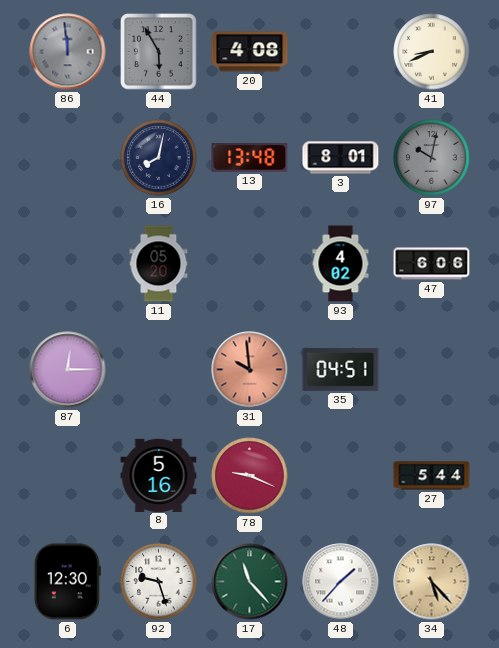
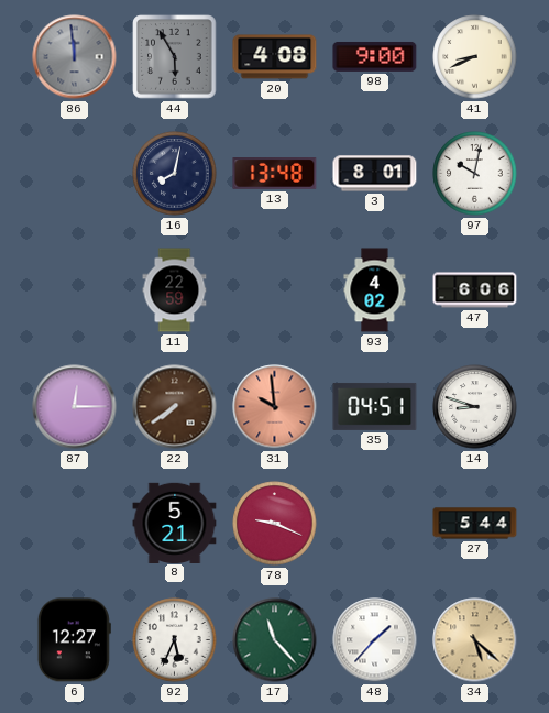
98: none -> 9:00 (375, 56)
97 dial: grey -> white (475, 174)
11: 05:20 -> 22:59 (175, 290)
22: none -> 7:39 (175, 407)
14: none -> 8:48 (475, 407)
8: 5:16 -> 5:21 (175, 523)
6: 12:30 -> 12:27 (74, 640)
92: 9:27 -> 5:34 (175, 640)
34: 5:23 -> 5:22 (475, 640)
